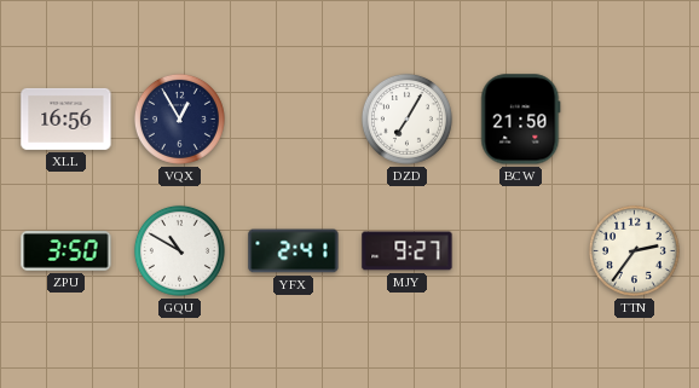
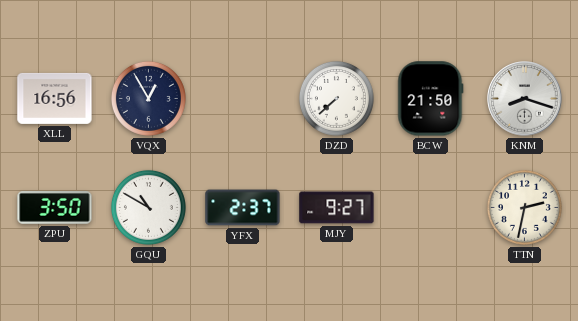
DZD: 7:05 -> 7:38 (336, 98)
KNM: none -> 8:18 (525, 99)
YFX: 2:41 -> 2:37 (243, 208)
TTN: 2:36 -> 2:32 (524, 207)
